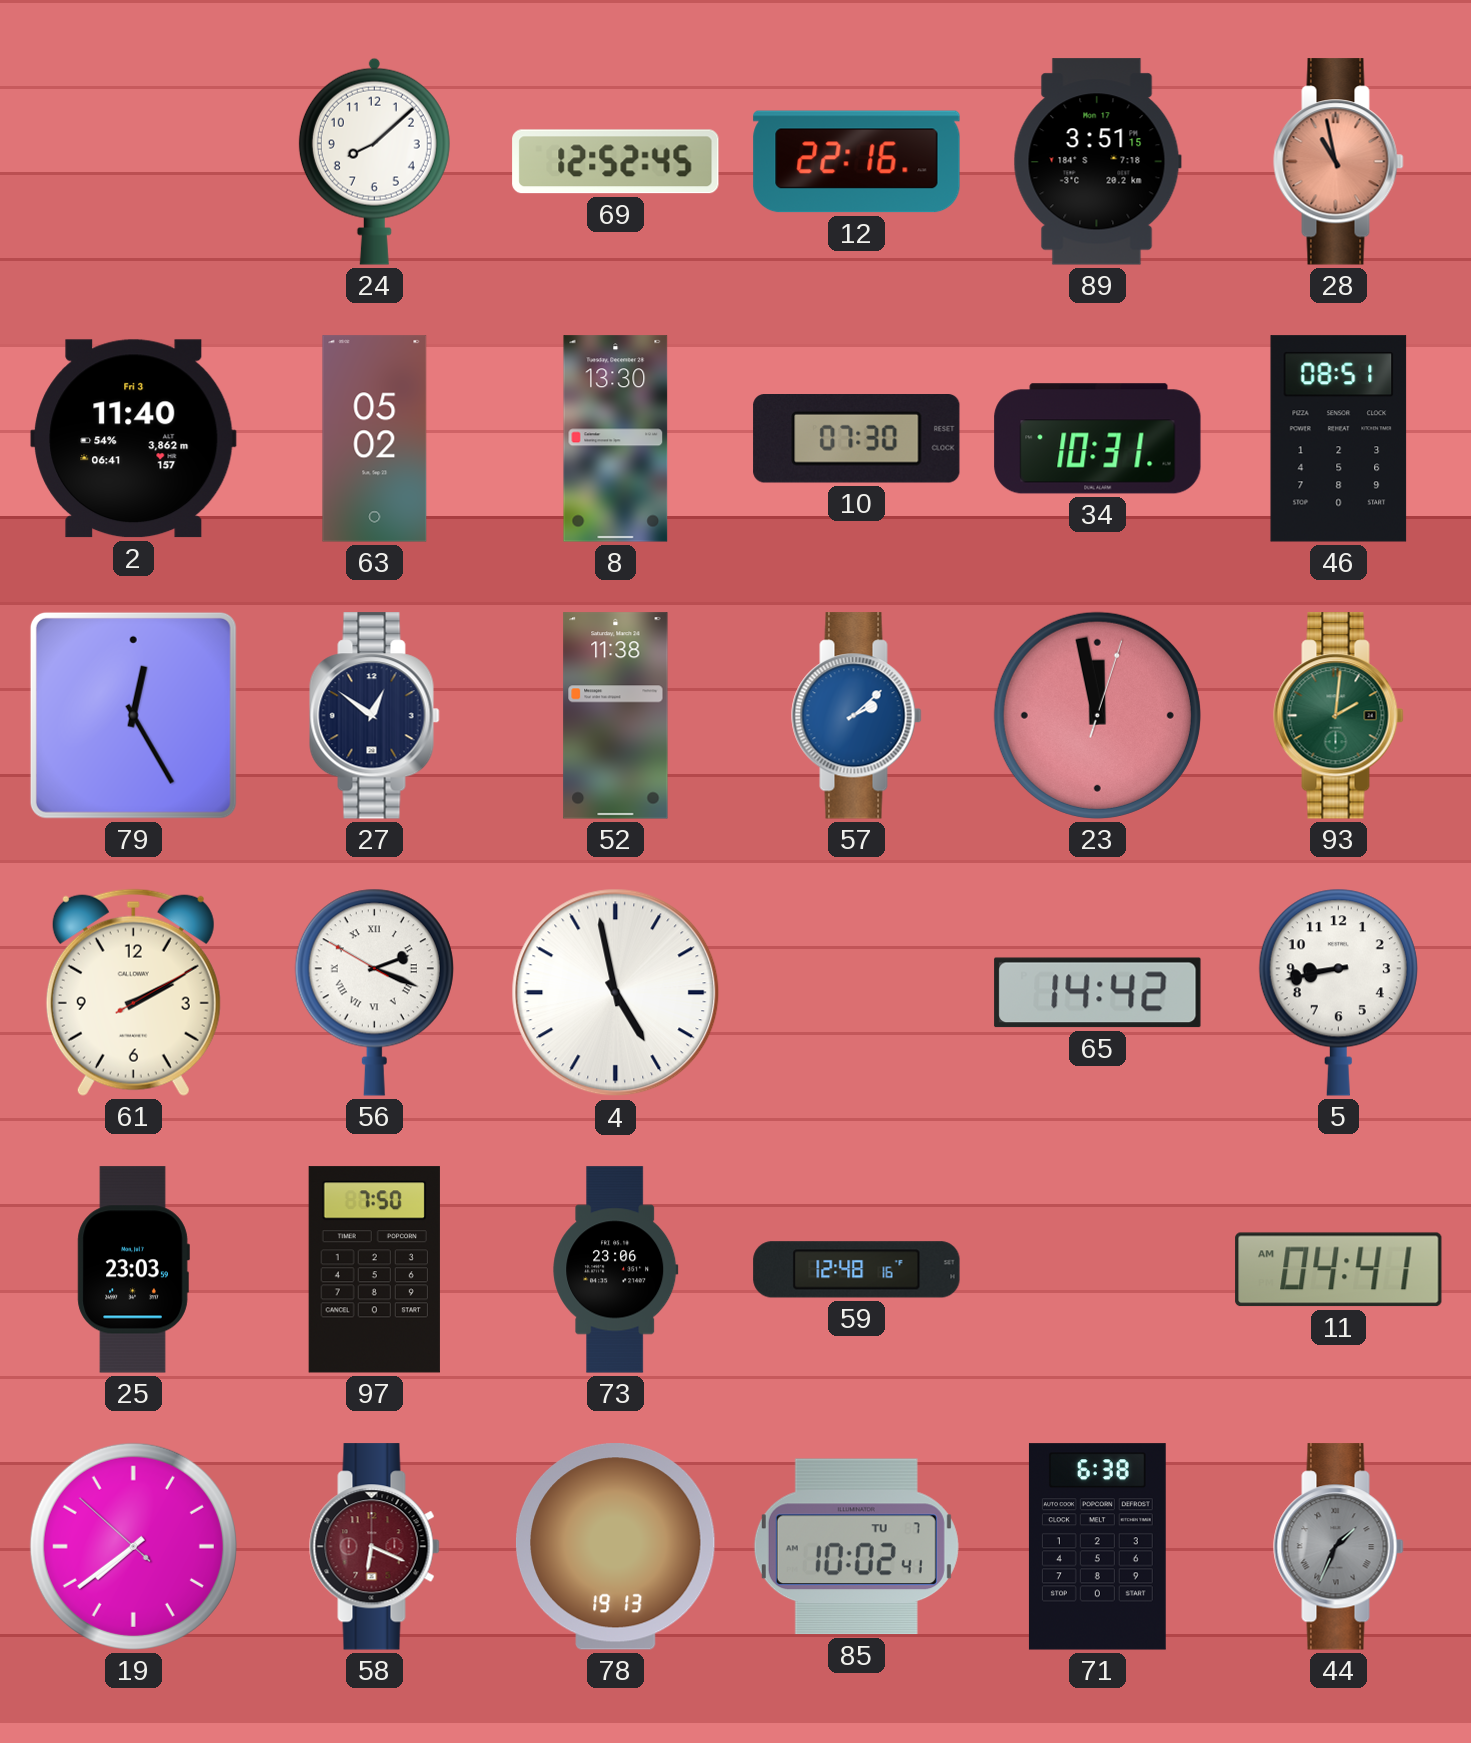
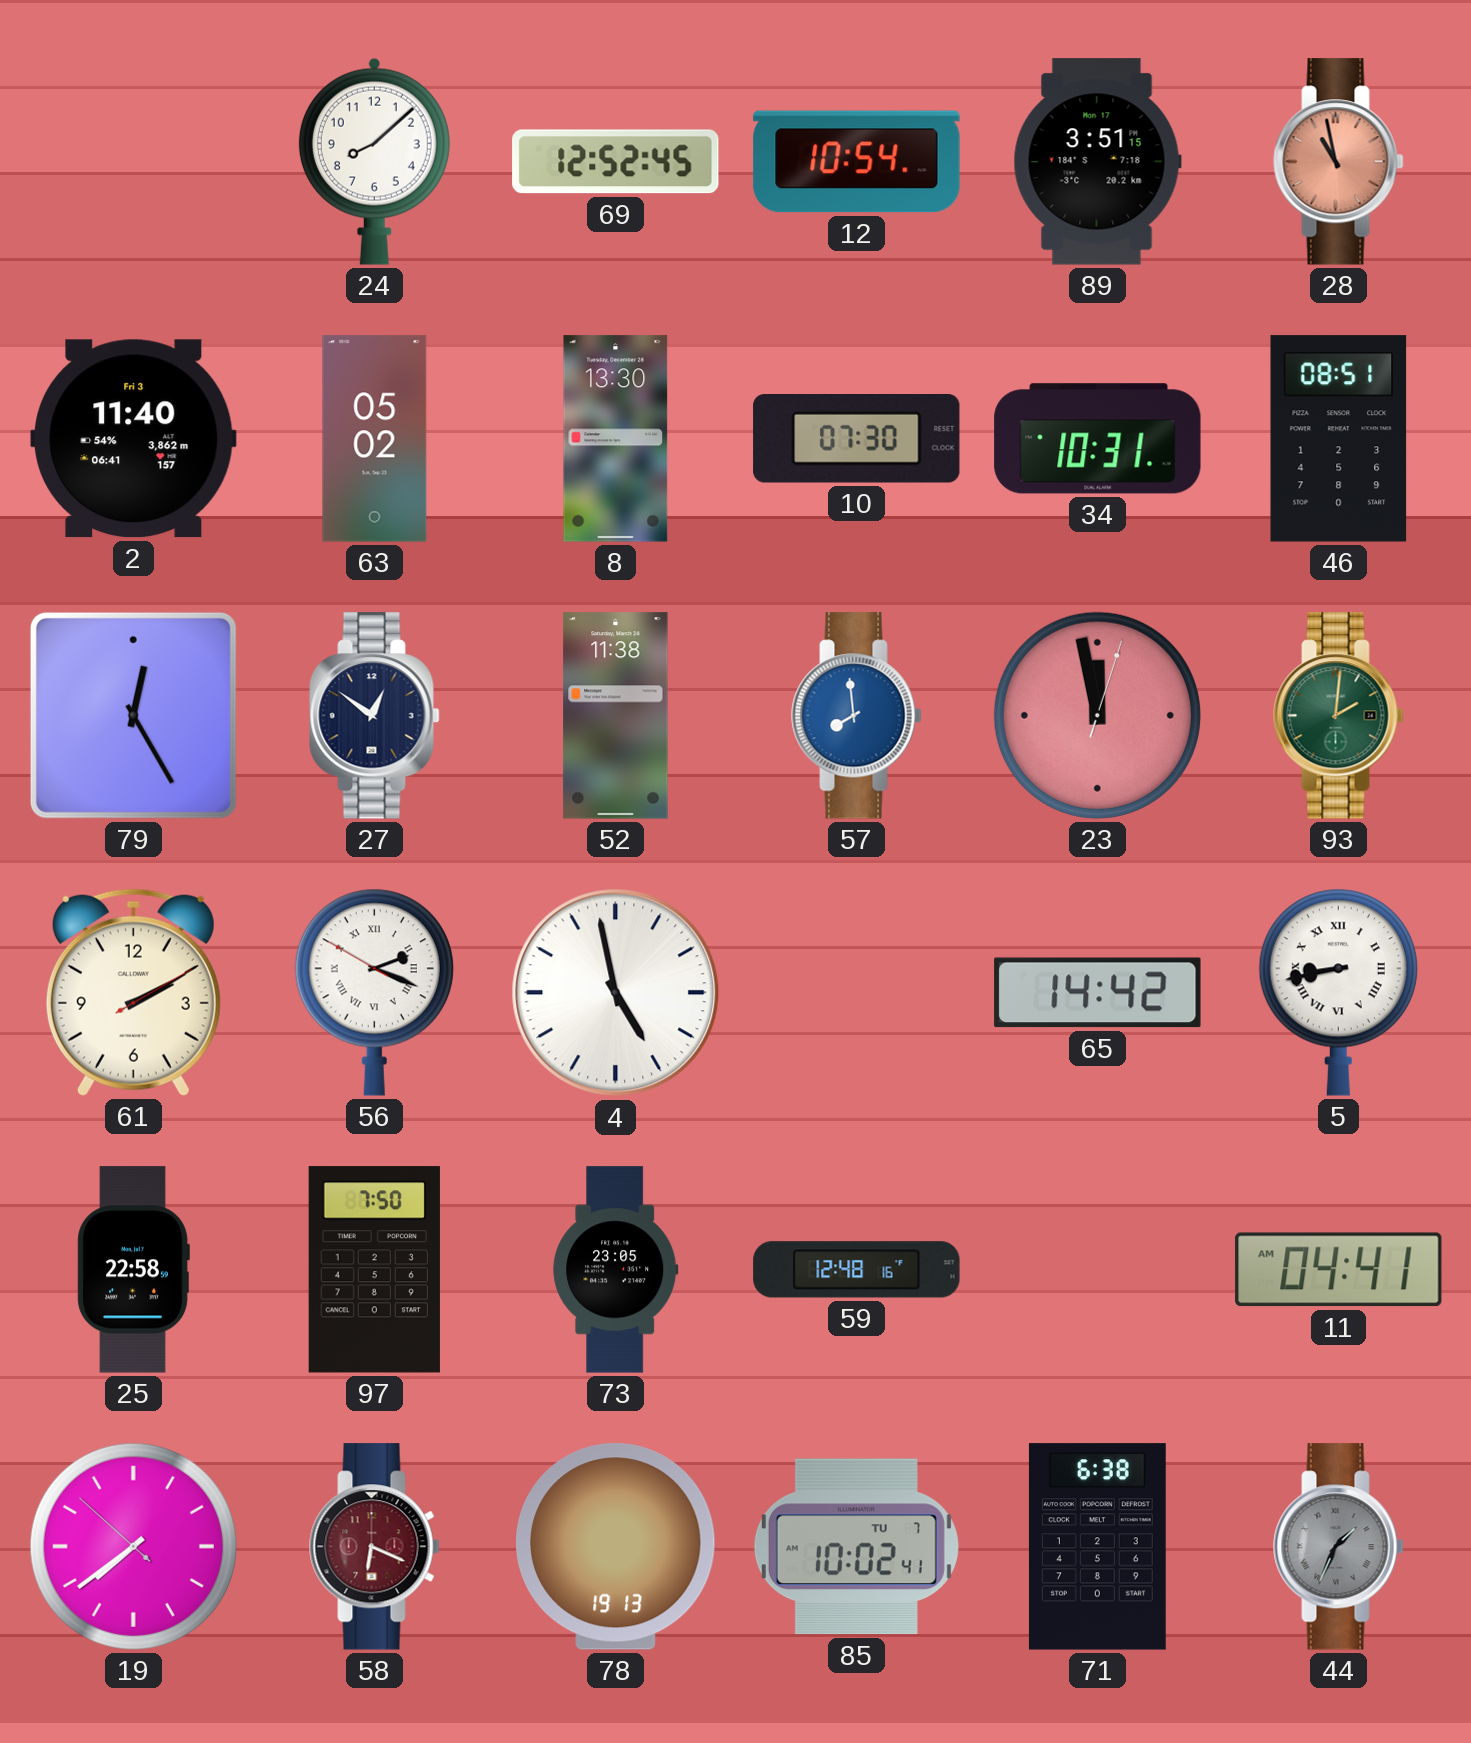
12: 22:16 -> 10:54 (857, 162)
57: 2:08 -> 7:59 (857, 716)
5 numerals: Arabic -> Roman (1338, 992)
25: 23:03 -> 22:58 (133, 1270)
73: 23:06 -> 23:05 (616, 1270)
